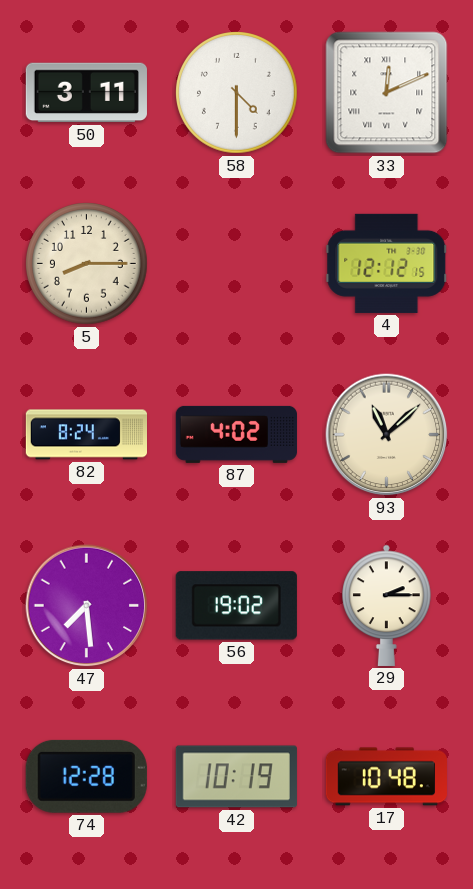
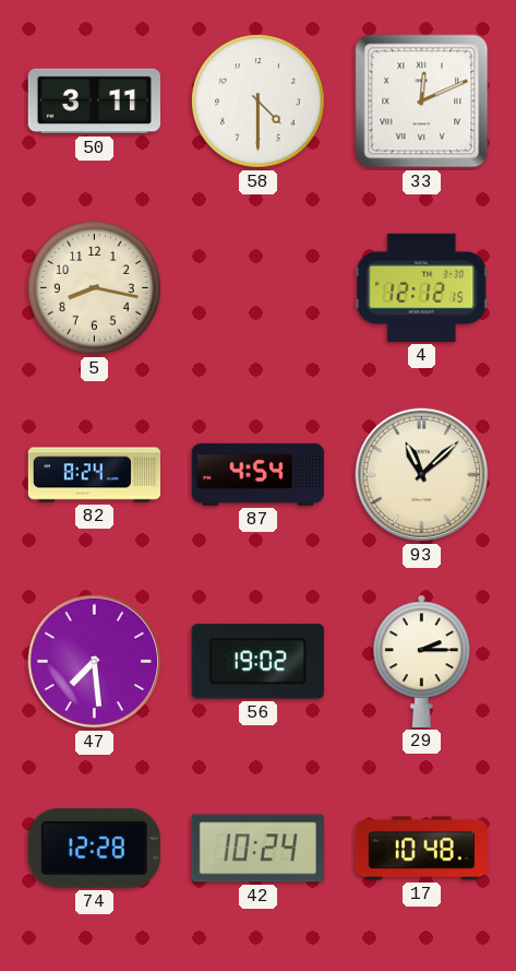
5: 8:15 -> 8:17 (95, 288)
87: 4:02 -> 4:54 (257, 474)
42: 10:19 -> 10:24 (257, 849)
